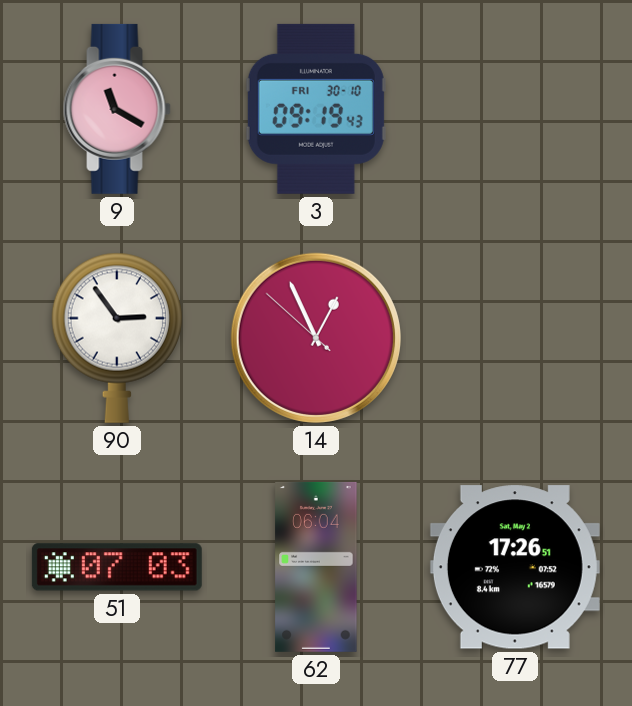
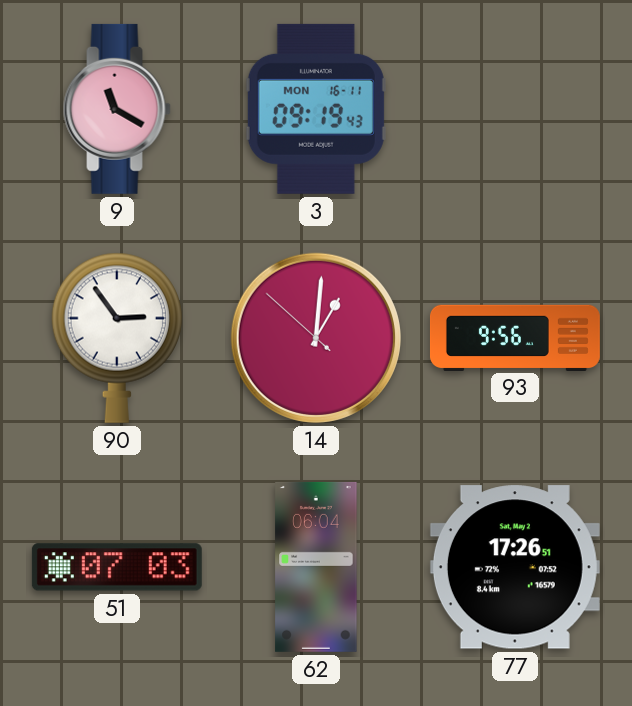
3 date: FRI 30-10 -> MON 16-11 (316, 109)
14: 12:55 -> 1:00 (316, 338)
93: none -> 9:56 (515, 337)
